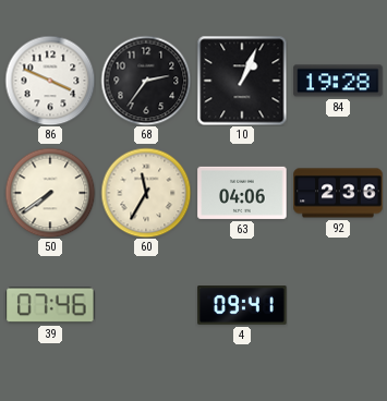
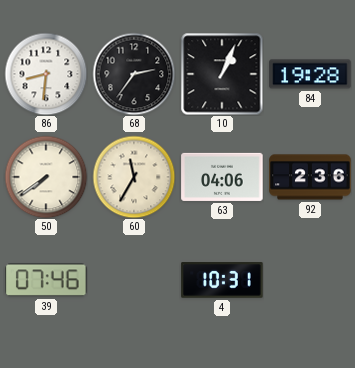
86: 3:49 -> 8:31 (46, 74)
4: 09:41 -> 10:31 (222, 280)
